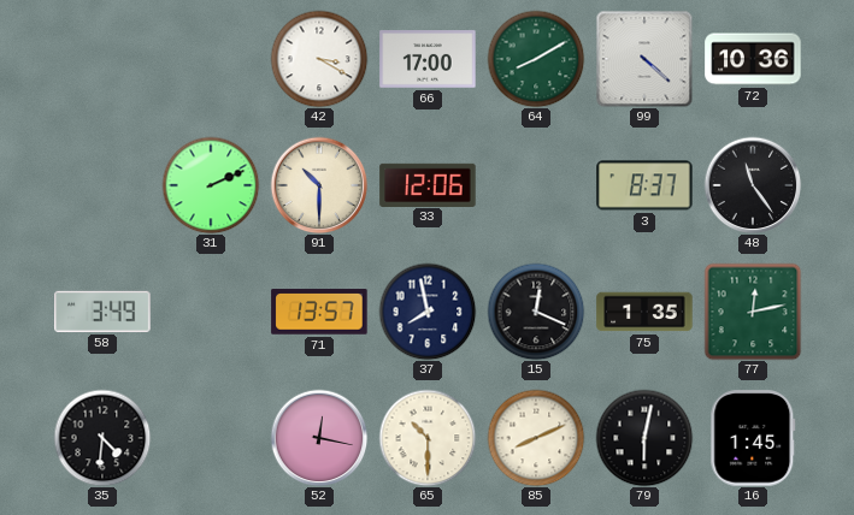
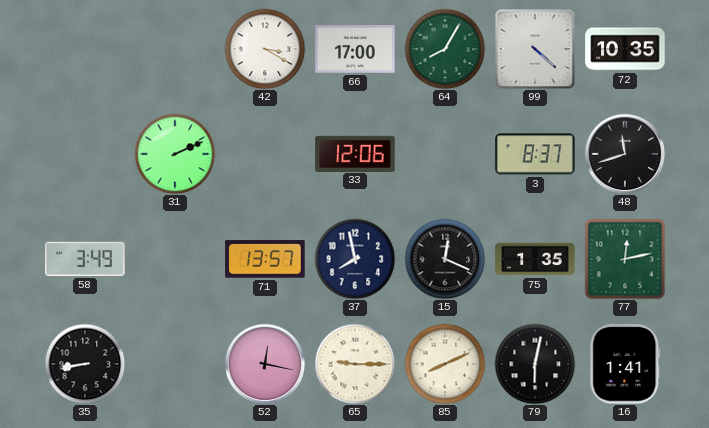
64: 8:10 -> 8:05 (445, 49)
72: 10:36 -> 10:35 (625, 49)
91: 10:30 -> none (319, 185)
48: 11:24 -> 11:42 (625, 154)
35: 4:31 -> 8:43 (85, 364)
65: 10:30 -> 9:15 (355, 364)
16: 1:45 -> 1:41 (625, 364)
